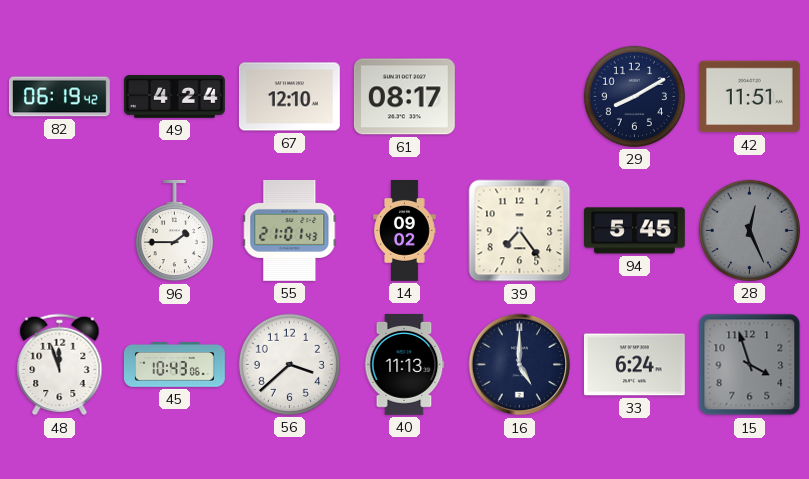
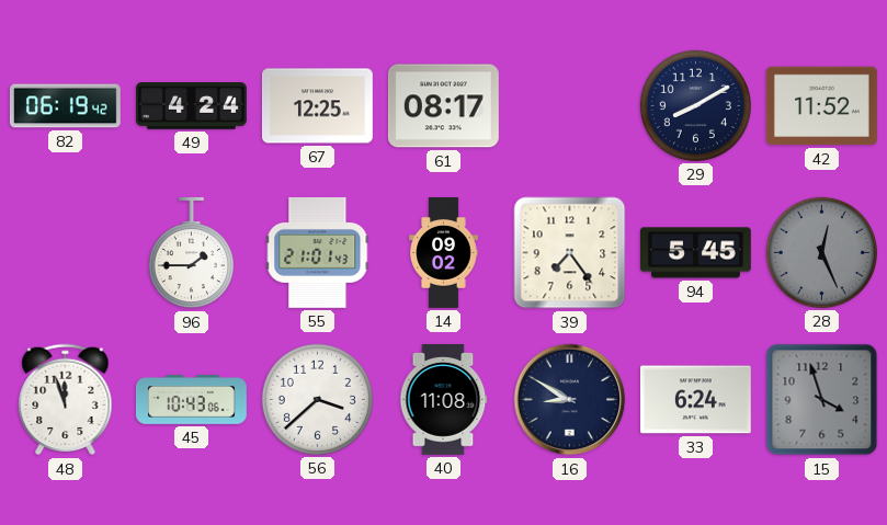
67: 12:10 -> 12:25 (317, 106)
42: 11:51 -> 11:52 (821, 106)
40: 11:13 -> 11:08 (444, 399)
16: 5:00 -> 8:50 (570, 400)
